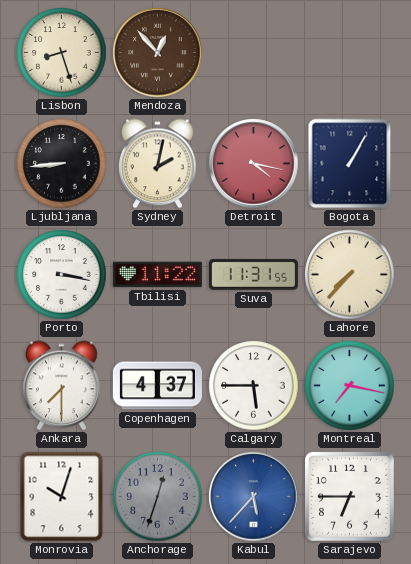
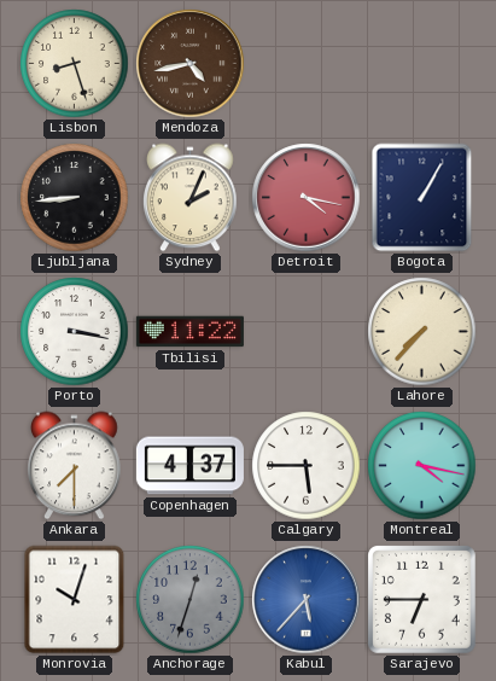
Mendoza: 12:53 -> 4:43 (191, 64)
Sydney: 2:02 -> 2:04 (191, 198)
Suva: 11:31 -> none (253, 275)
Montreal: 7:17 -> 4:17 (422, 466)
